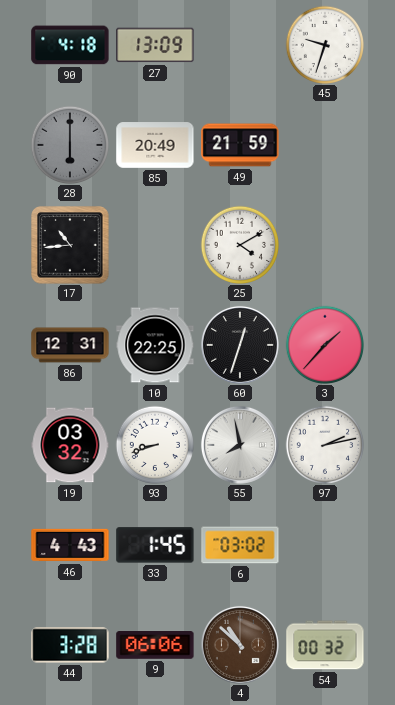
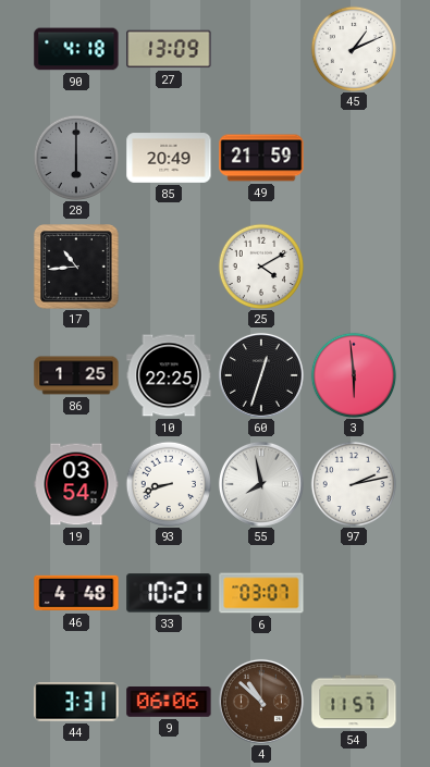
45: 9:33 -> 1:11 (353, 48)
86: 12:31 -> 1:25 (76, 375)
3: 1:37 -> 5:59 (353, 374)
19: 03:32 -> 03:54 (76, 484)
46: 4:43 -> 4:48 (76, 593)
33: 1:45 -> 10:21 (169, 593)
6: 03:02 -> 03:07 (261, 593)
44: 3:28 -> 3:31 (76, 702)
54: 00:32 -> 11:57 (354, 702)
